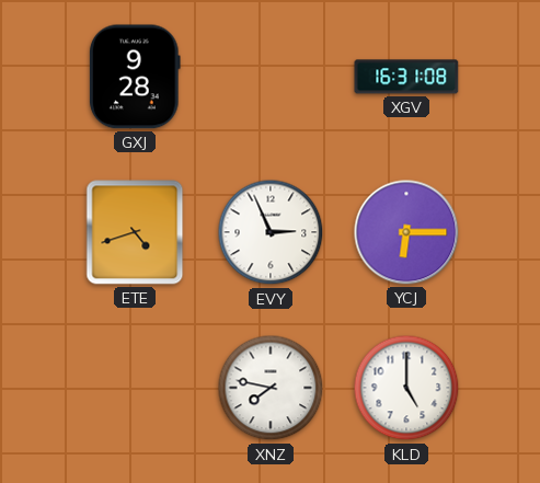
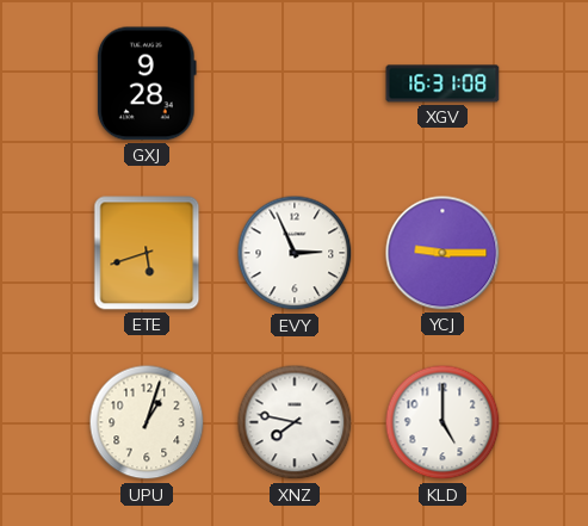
ETE: 4:42 -> 5:42 (147, 253)
YCJ: 6:15 -> 9:15 (442, 253)
UPU: none -> 1:03 (147, 422)
